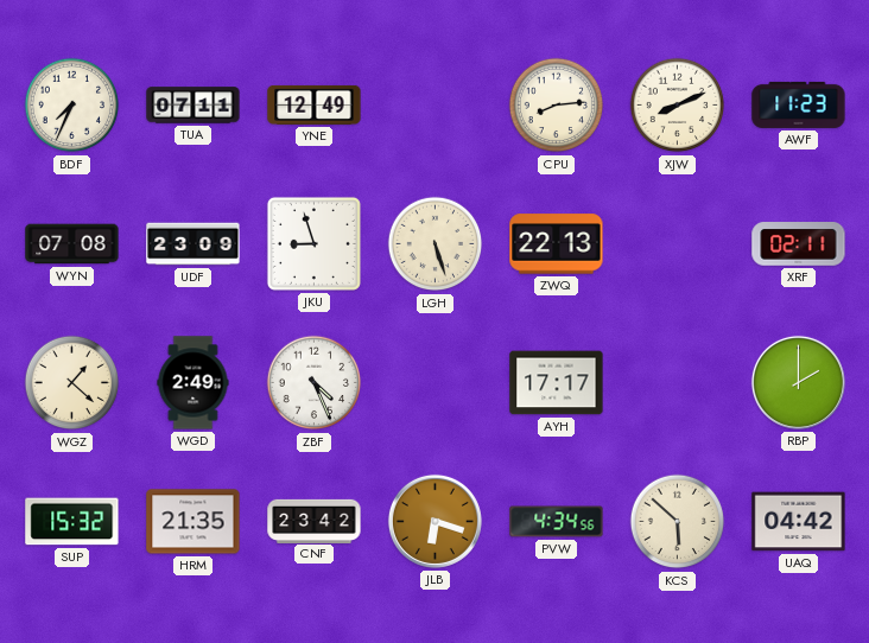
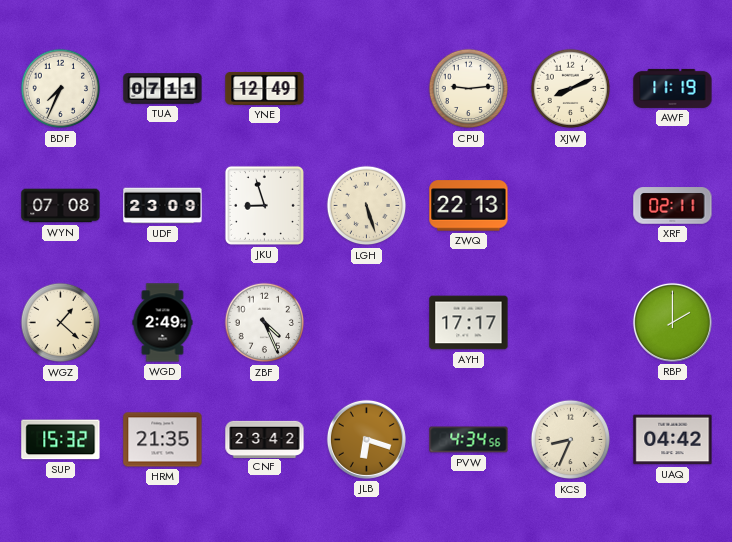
CPU: 8:14 -> 9:14 (469, 89)
AWF: 11:23 -> 11:19 (673, 88)
KCS: 5:52 -> 8:34 (571, 440)
